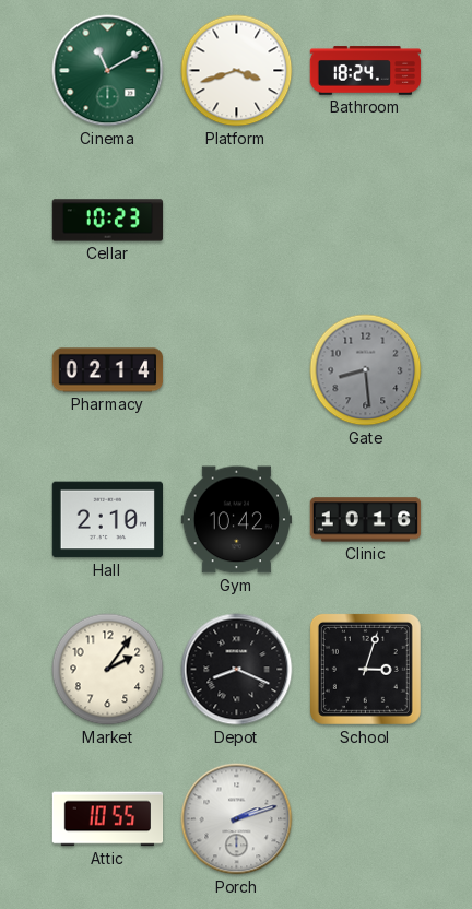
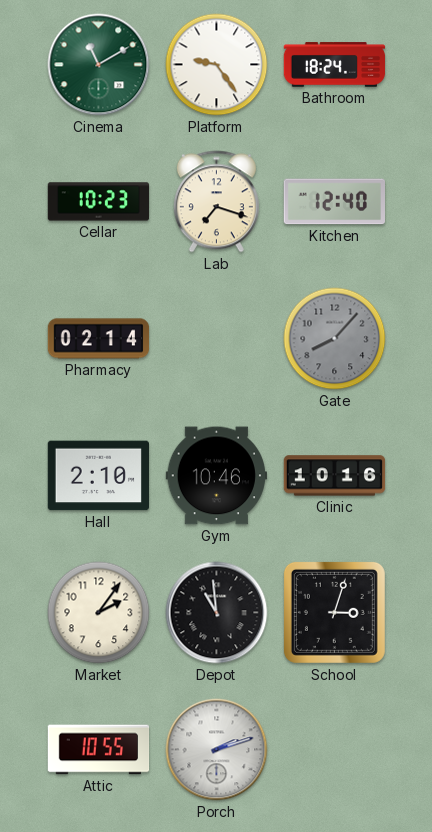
Platform: 3:42 -> 9:24 (217, 65)
Lab: none -> 7:18 (216, 202)
Kitchen: none -> 12:40 (334, 202)
Gate: 8:29 -> 8:07 (335, 339)
Gym: 10:42 -> 10:46 (216, 476)
Depot: 8:19 -> 10:59 (217, 613)
